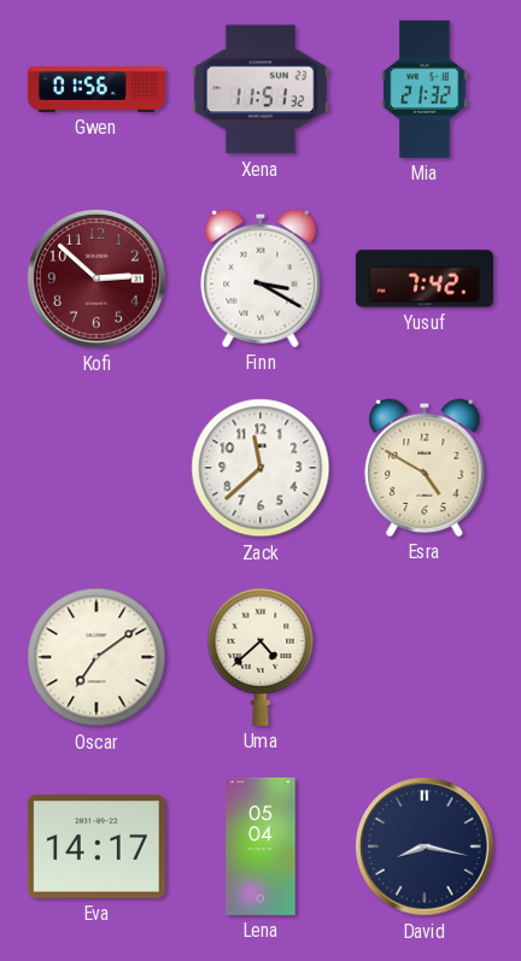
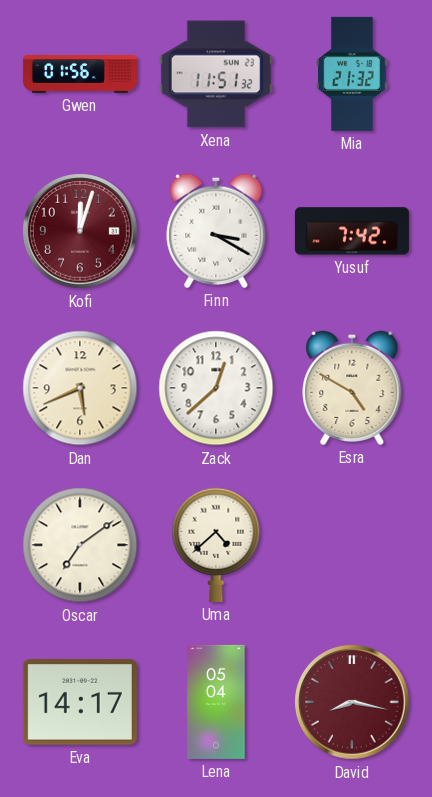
Kofi: 2:52 -> 12:03 (80, 231)
Dan: none -> 5:41 (80, 388)
Zack: 11:38 -> 12:38 (216, 388)
David dial: navy -> burgundy (352, 702)
